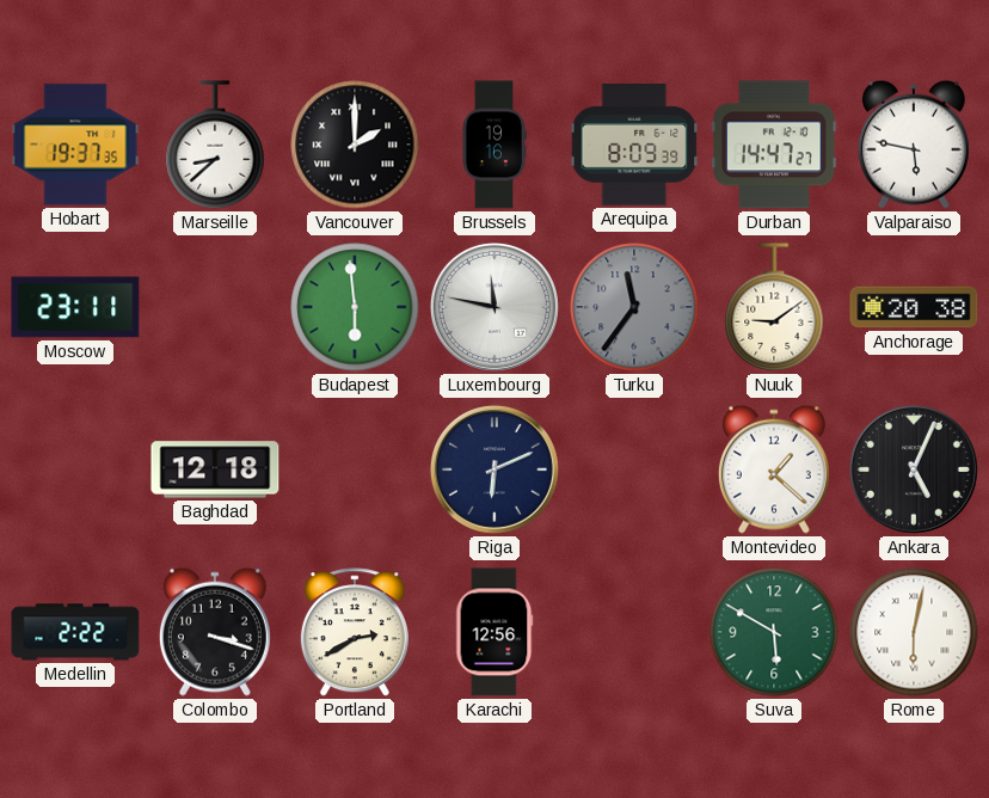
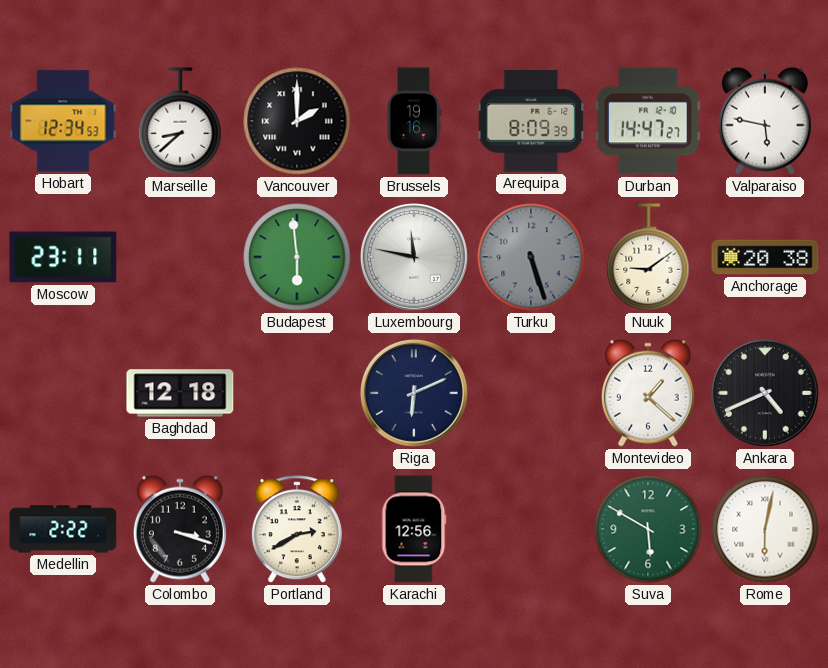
Hobart: 19:37 -> 12:34 (63, 121)
Turku: 11:36 -> 5:27 (531, 257)
Ankara: 5:04 -> 4:41 (765, 393)
